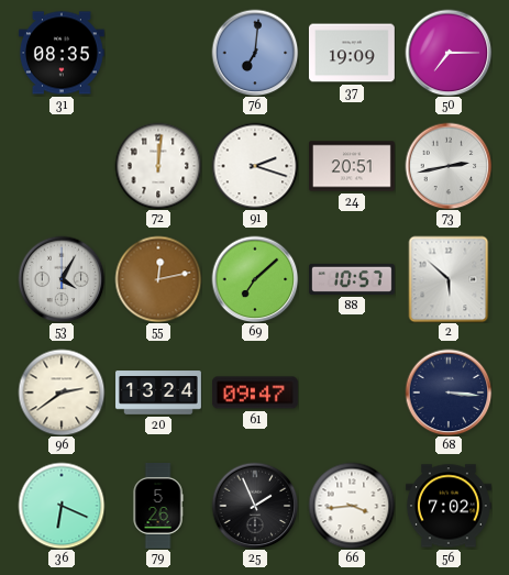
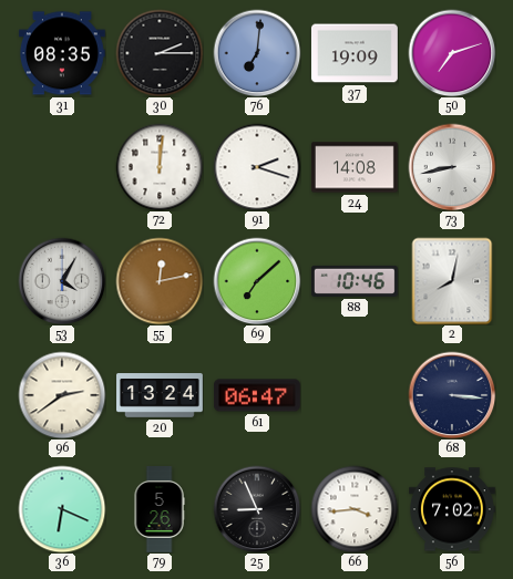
30: none -> 2:15 (160, 53)
50: 7:15 -> 7:12 (452, 53)
24: 20:51 -> 14:08 (355, 167)
73: 2:43 -> 8:43 (452, 167)
88: 10:57 -> 10:46 (355, 281)
2: 5:52 -> 8:02 (452, 281)
61: 09:47 -> 06:47 (257, 395)
25: 1:56 -> 8:56 (257, 509)
